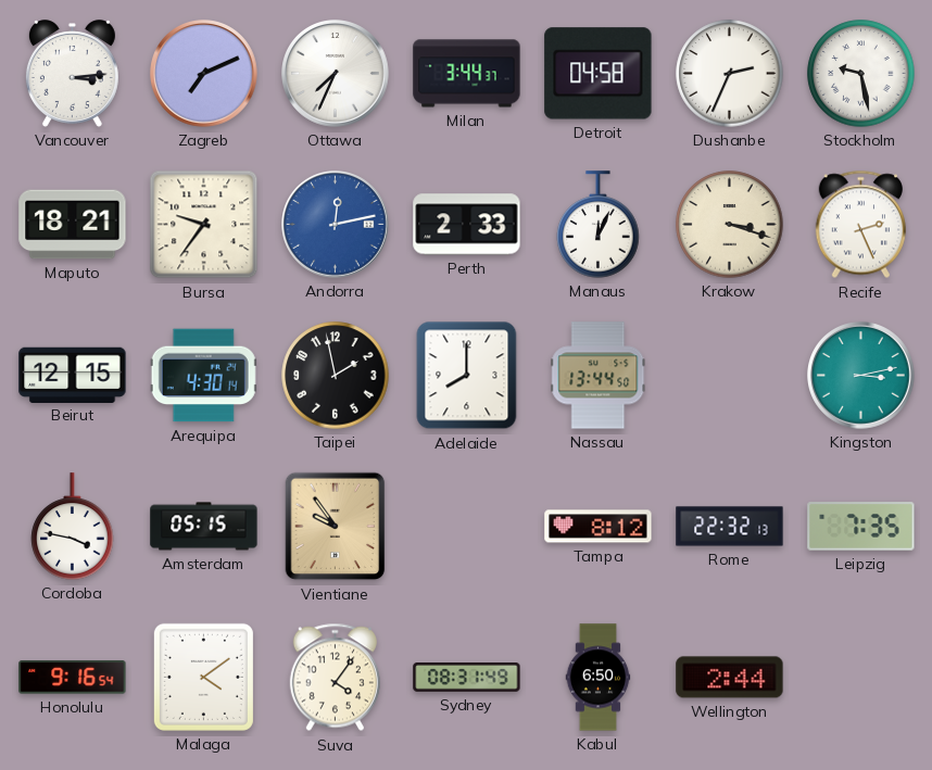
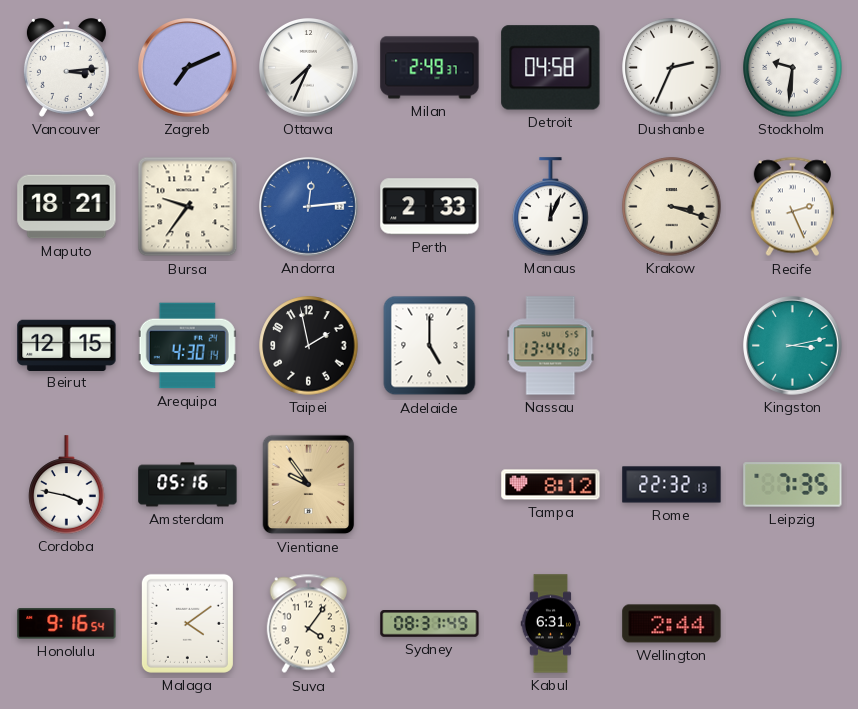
Milan: 3:44 -> 2:49 (430, 68)
Stockholm: 9:28 -> 9:31 (793, 68)
Andorra: 12:13 -> 12:14 (309, 207)
Adelaide: 8:00 -> 5:00 (430, 346)
Amsterdam: 05:15 -> 05:16 (188, 485)
Kabul: 6:50 -> 6:31 (551, 624)
